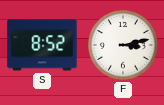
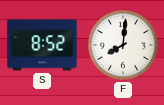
F: 3:13 -> 8:01 (124, 46)
